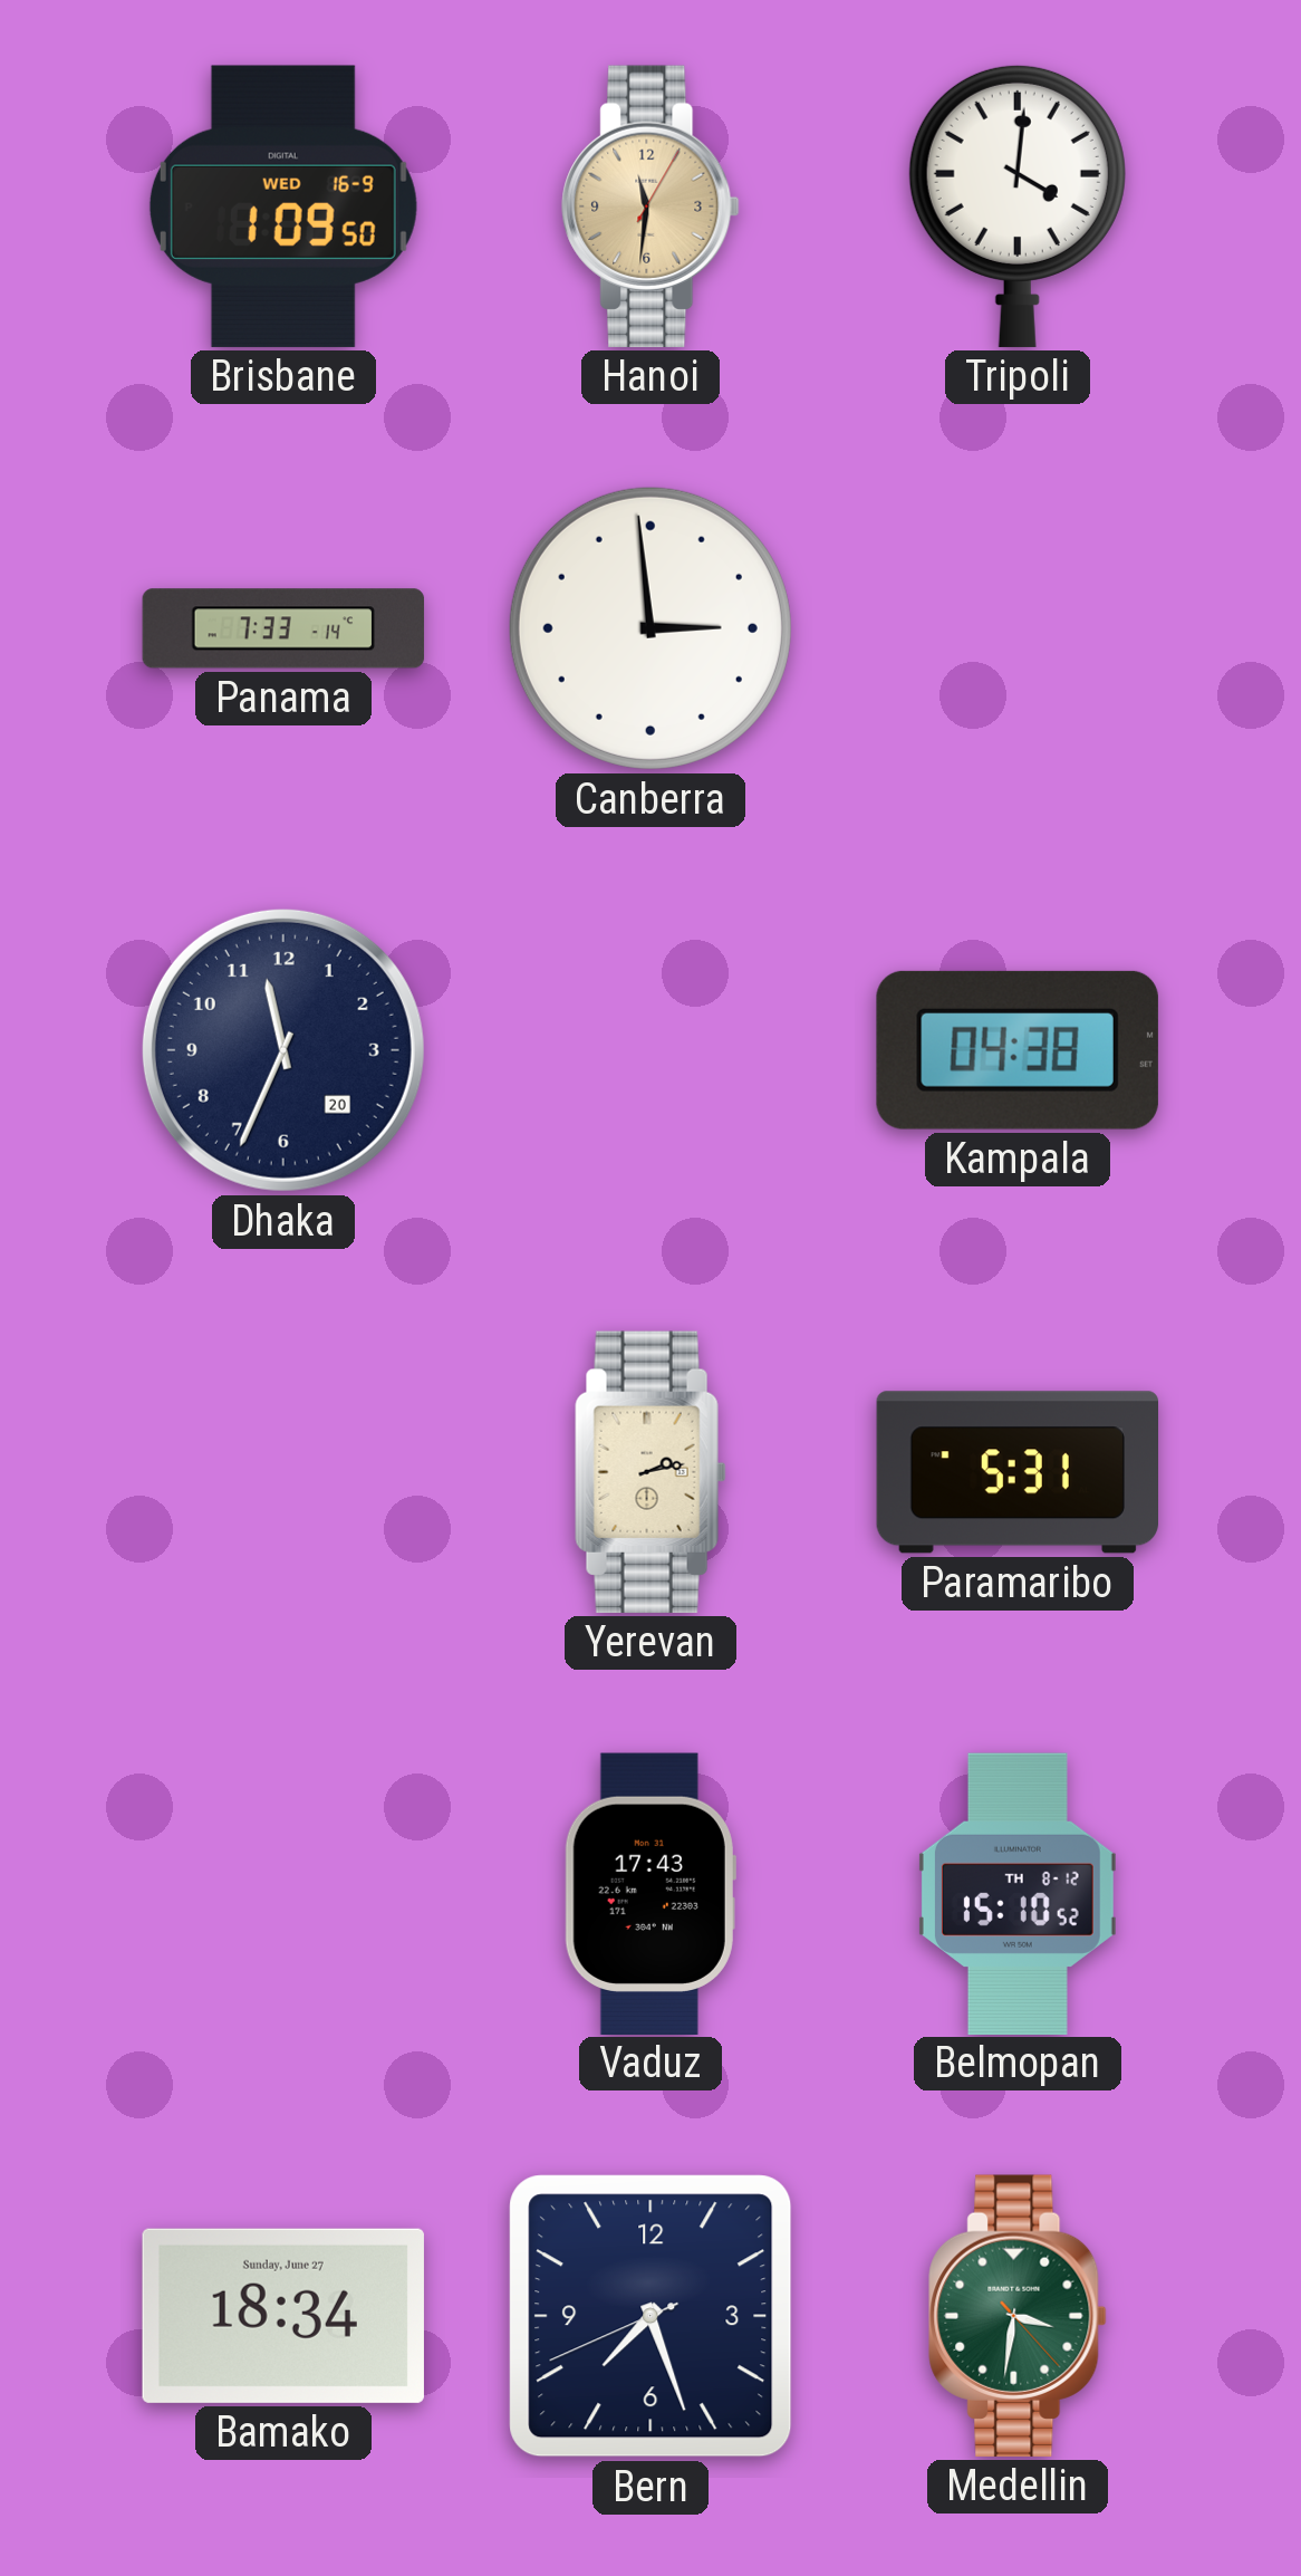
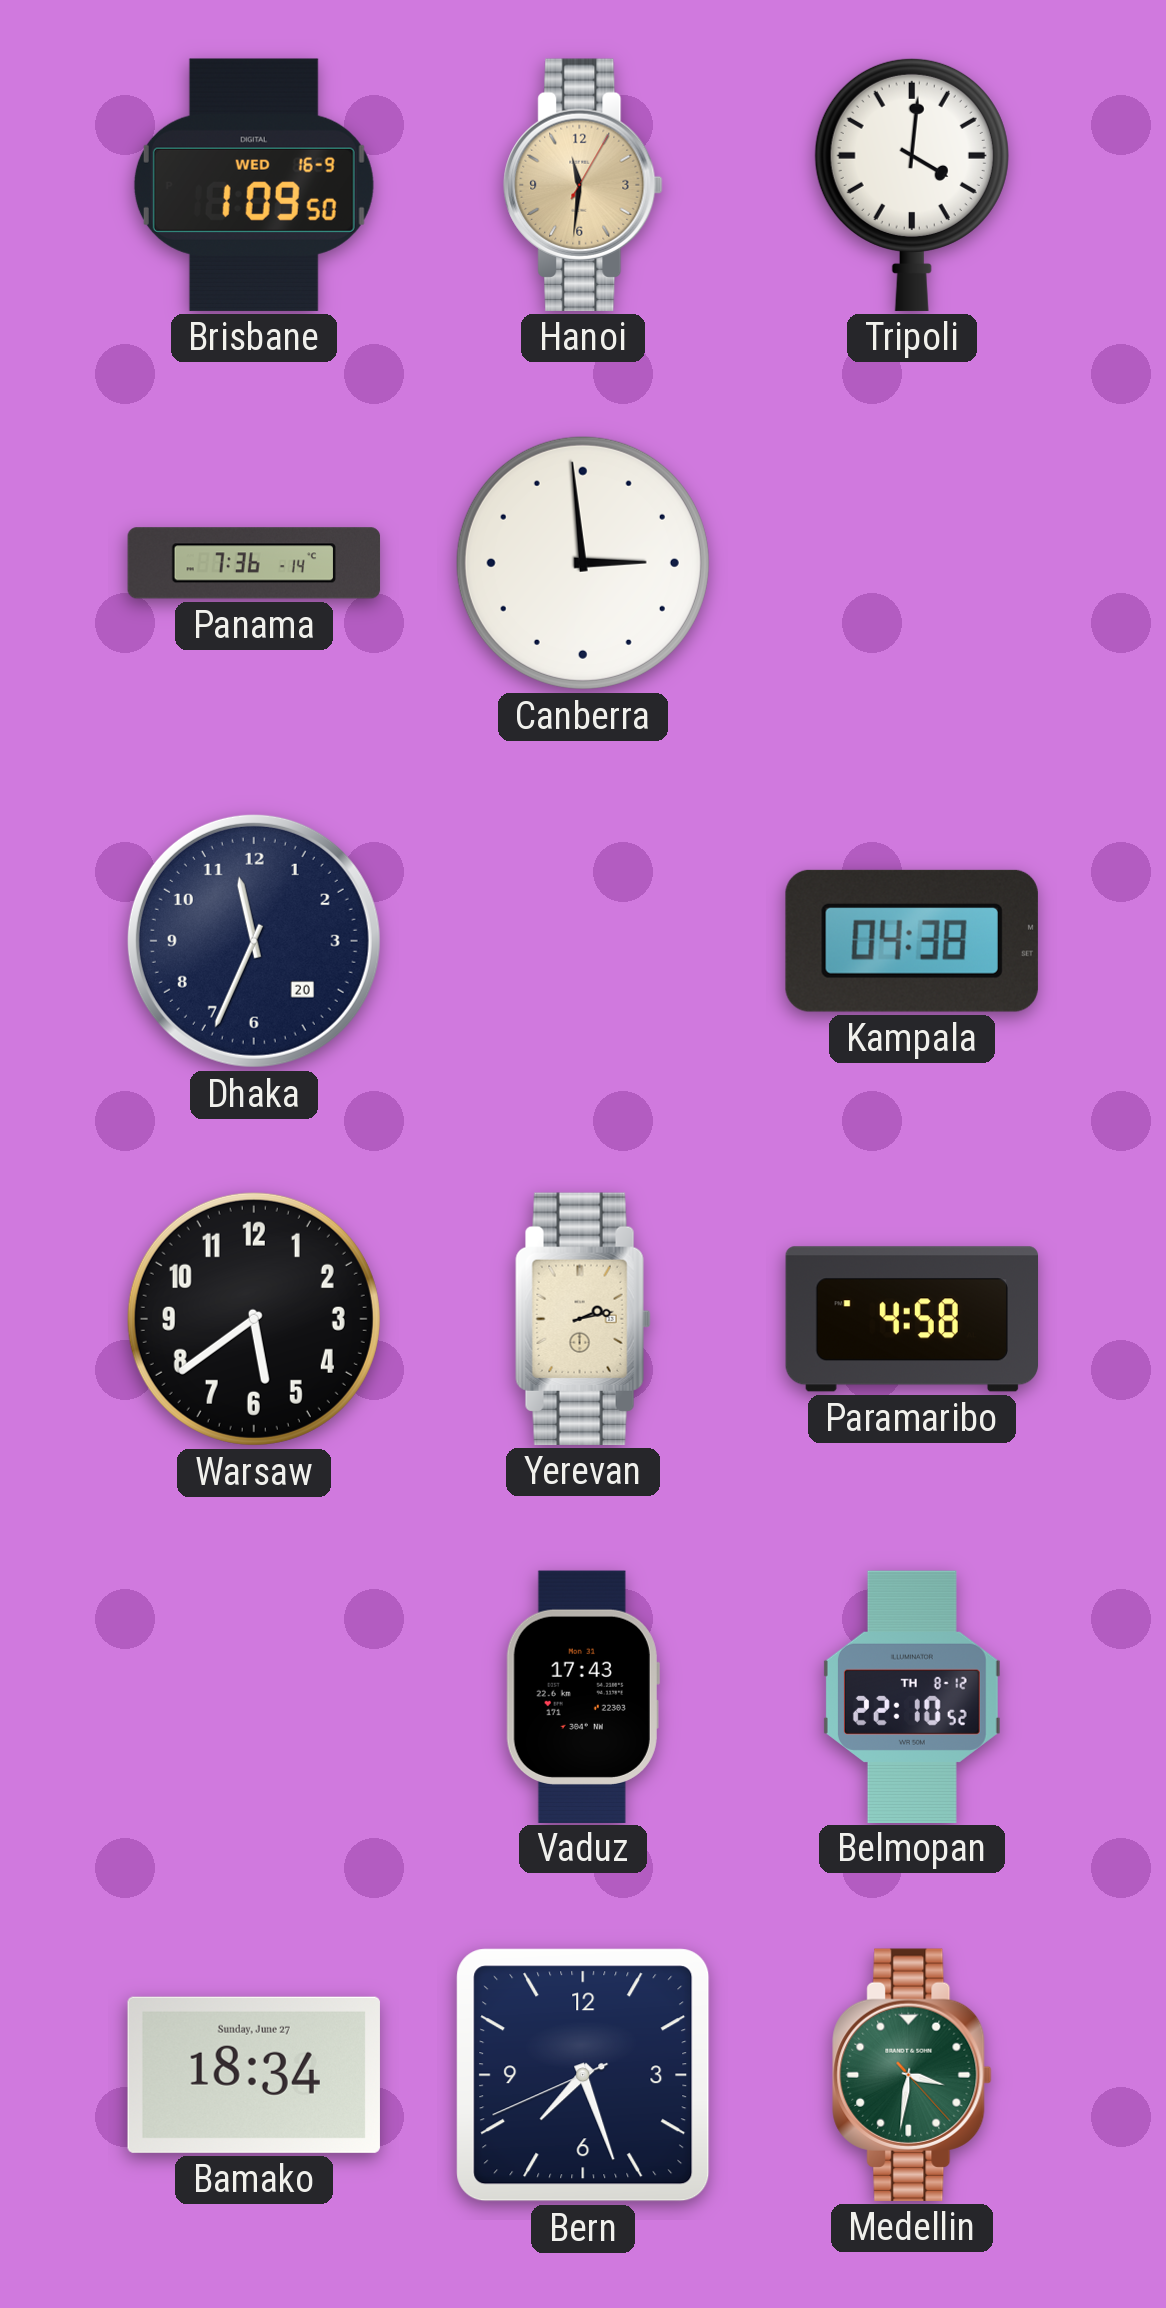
Panama: 7:33 -> 7:36 (254, 563)
Warsaw: none -> 5:39 (254, 1319)
Paramaribo: 5:31 -> 4:58 (912, 1319)
Belmopan: 15:10 -> 22:10 (912, 1696)
